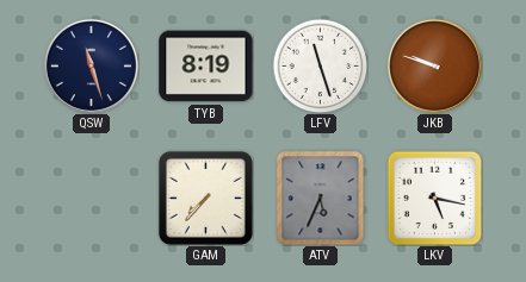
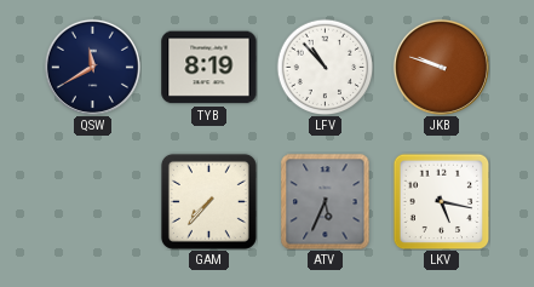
QSW: 11:27 -> 11:40 (92, 67)
LFV: 11:27 -> 10:53 (325, 67)
